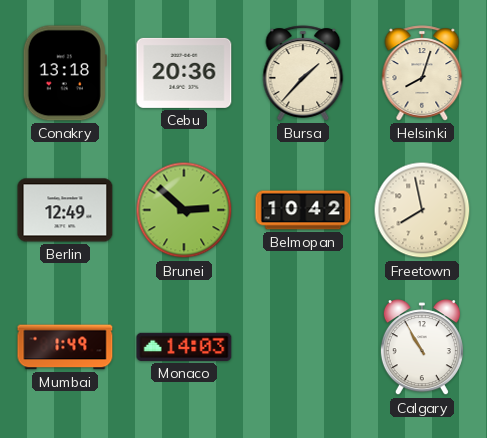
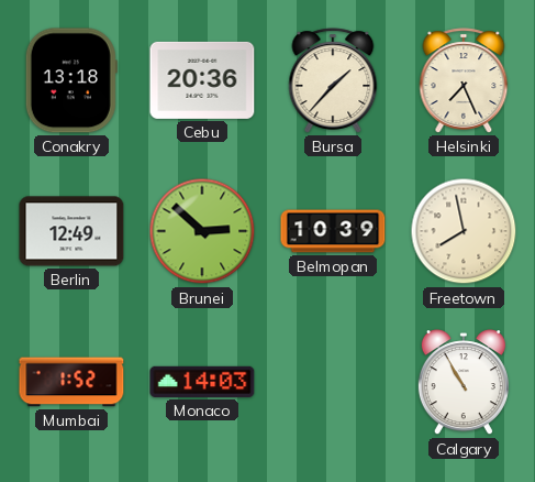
Helsinki: 8:03 -> 7:26 (464, 80)
Belmopan: 10:42 -> 10:39 (333, 231)
Mumbai: 1:49 -> 1:52 (71, 382)
